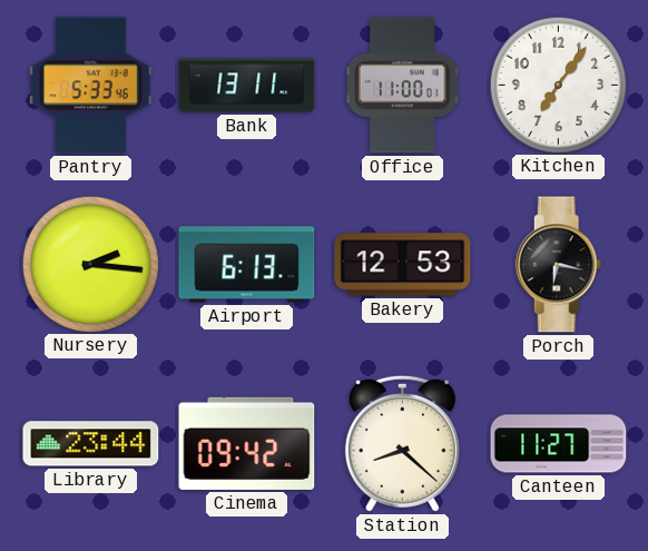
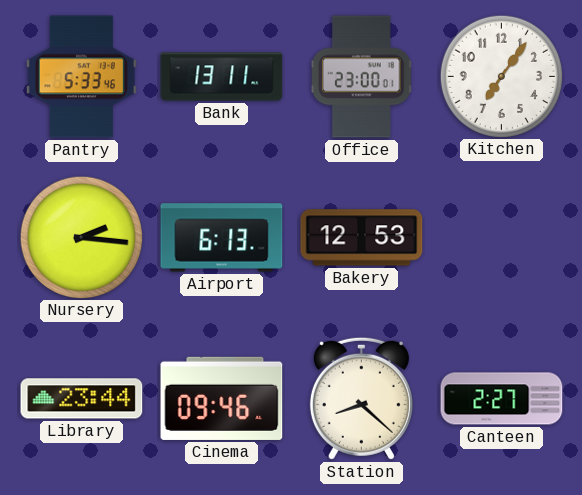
Office: 11:00 -> 23:00 (363, 77)
Porch: 6:17 -> none (559, 265)
Cinema: 09:42 -> 09:46 (222, 398)
Canteen: 11:27 -> 2:27 (502, 399)
